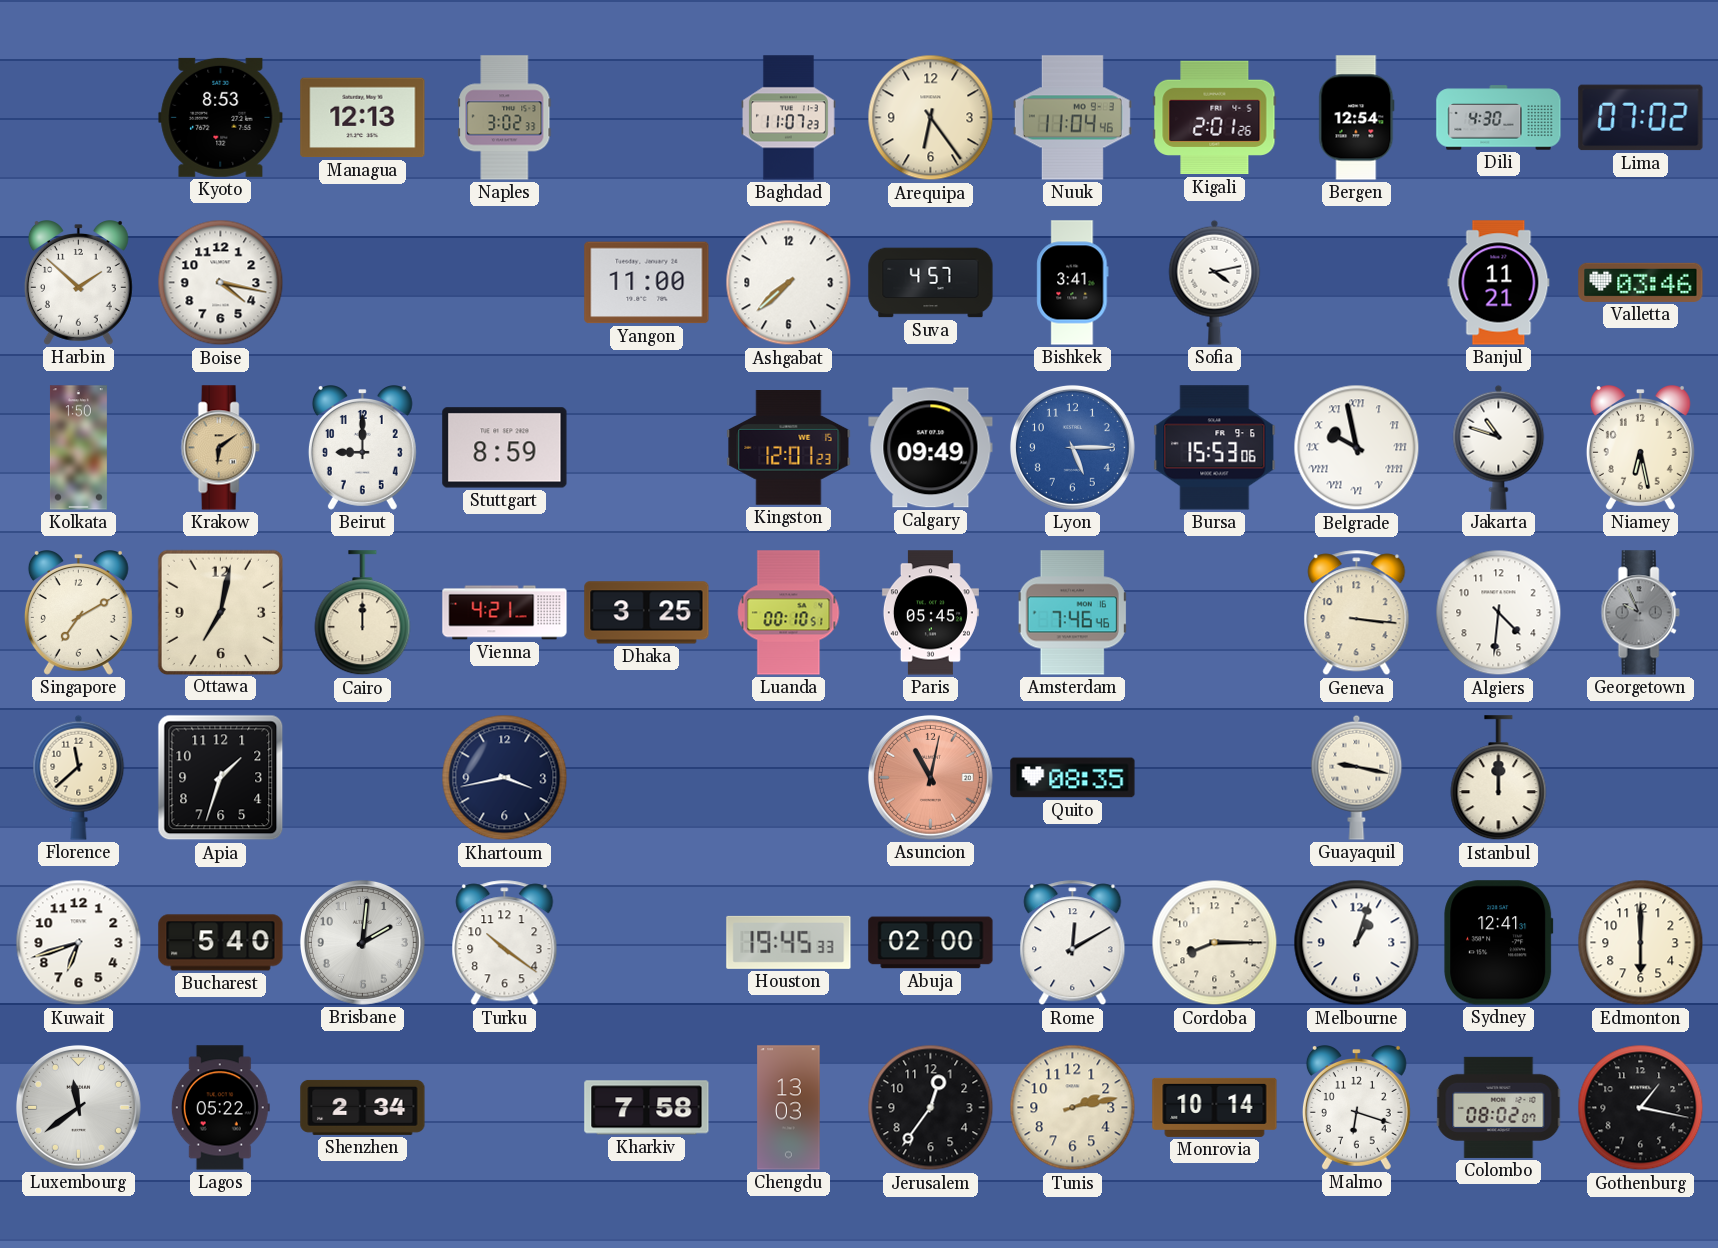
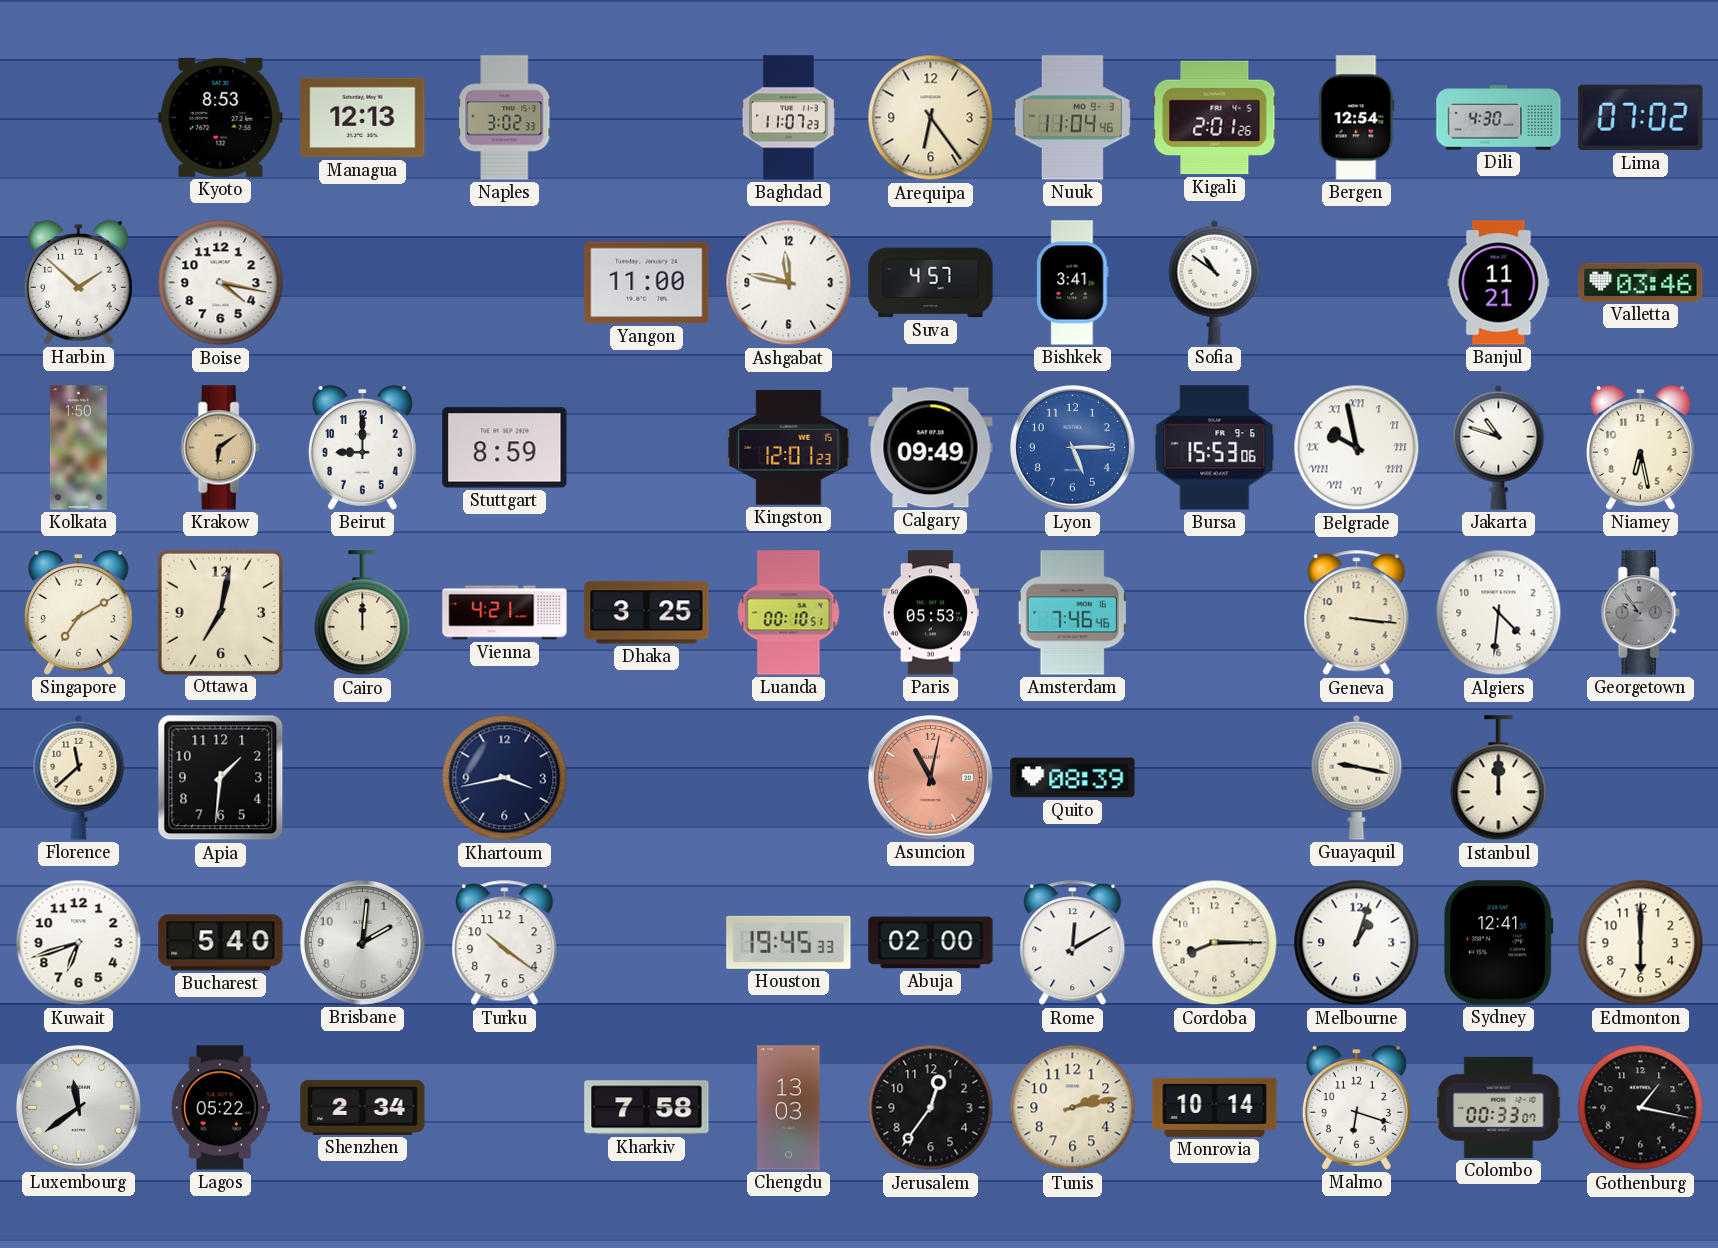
Ashgabat: 7:38 -> 11:47 (789, 283)
Sofia: 4:13 -> 10:51 (1215, 282)
Paris: 05:45 -> 05:53 (930, 613)
Georgetown: 9:56 -> 9:54 (1640, 613)
Apia: 1:33 -> 1:31 (221, 778)
Quito: 08:35 -> 08:39 (1073, 778)
Colombo: 08:02 -> 00:33 (1499, 1107)
